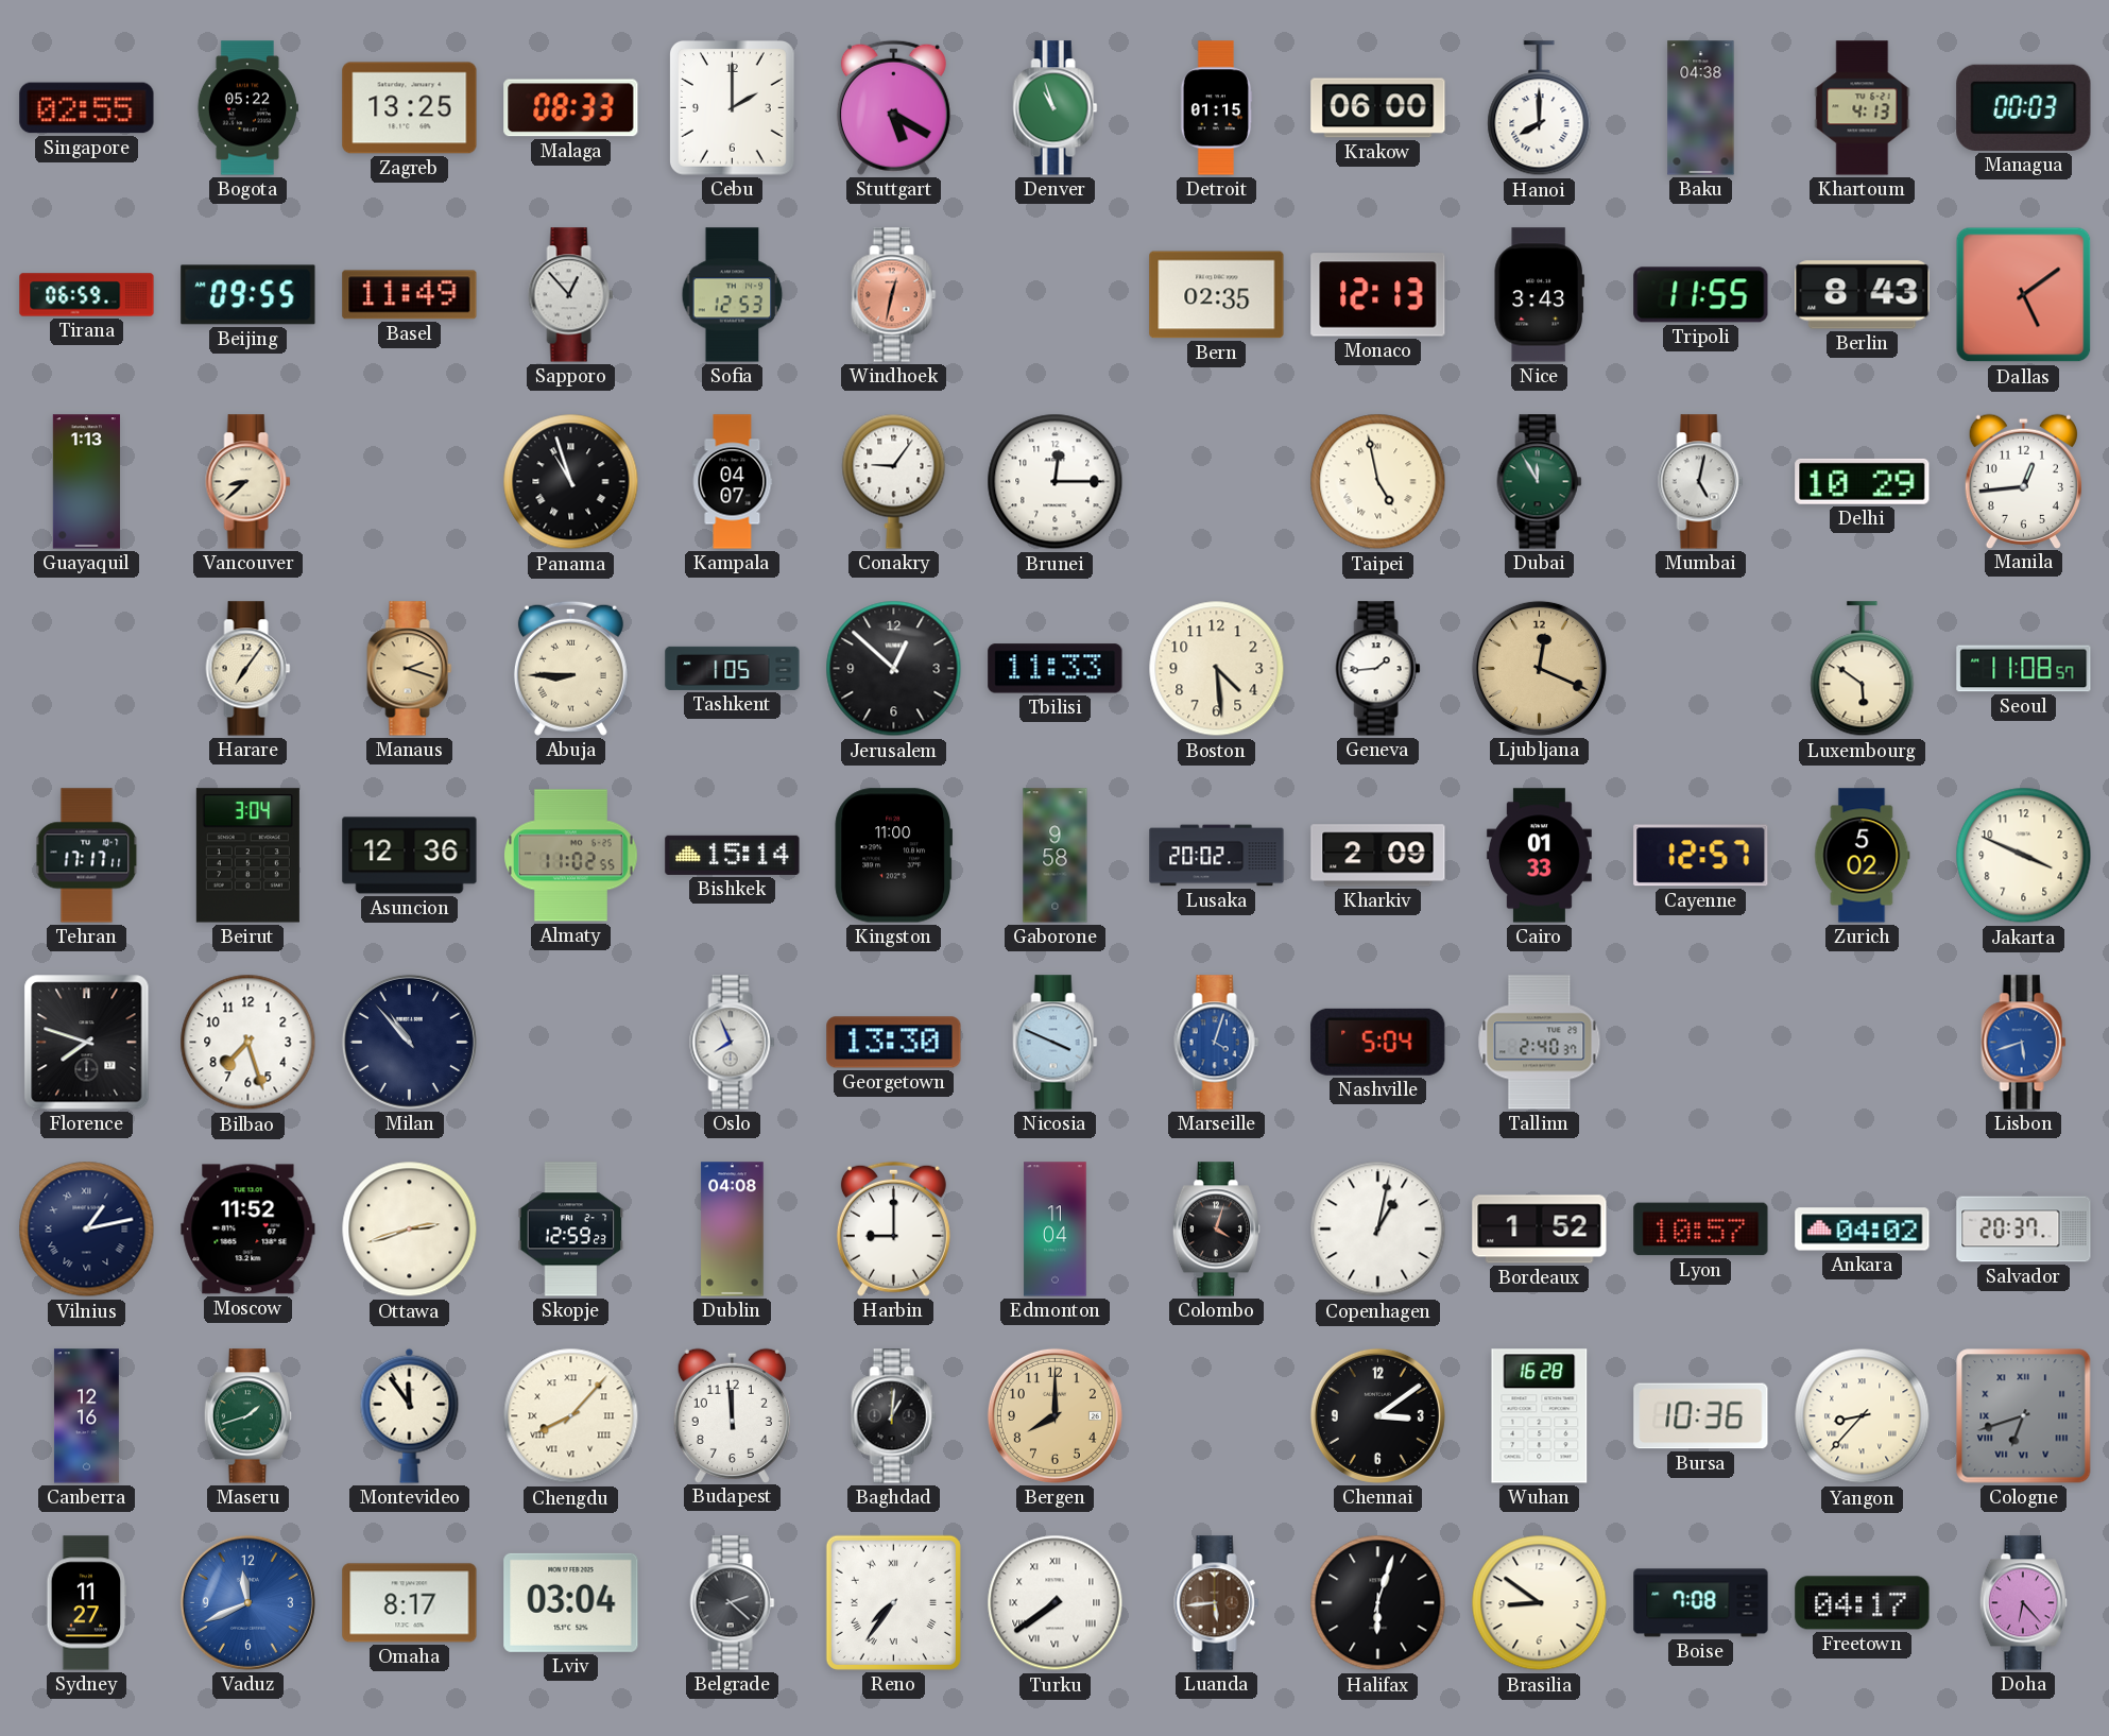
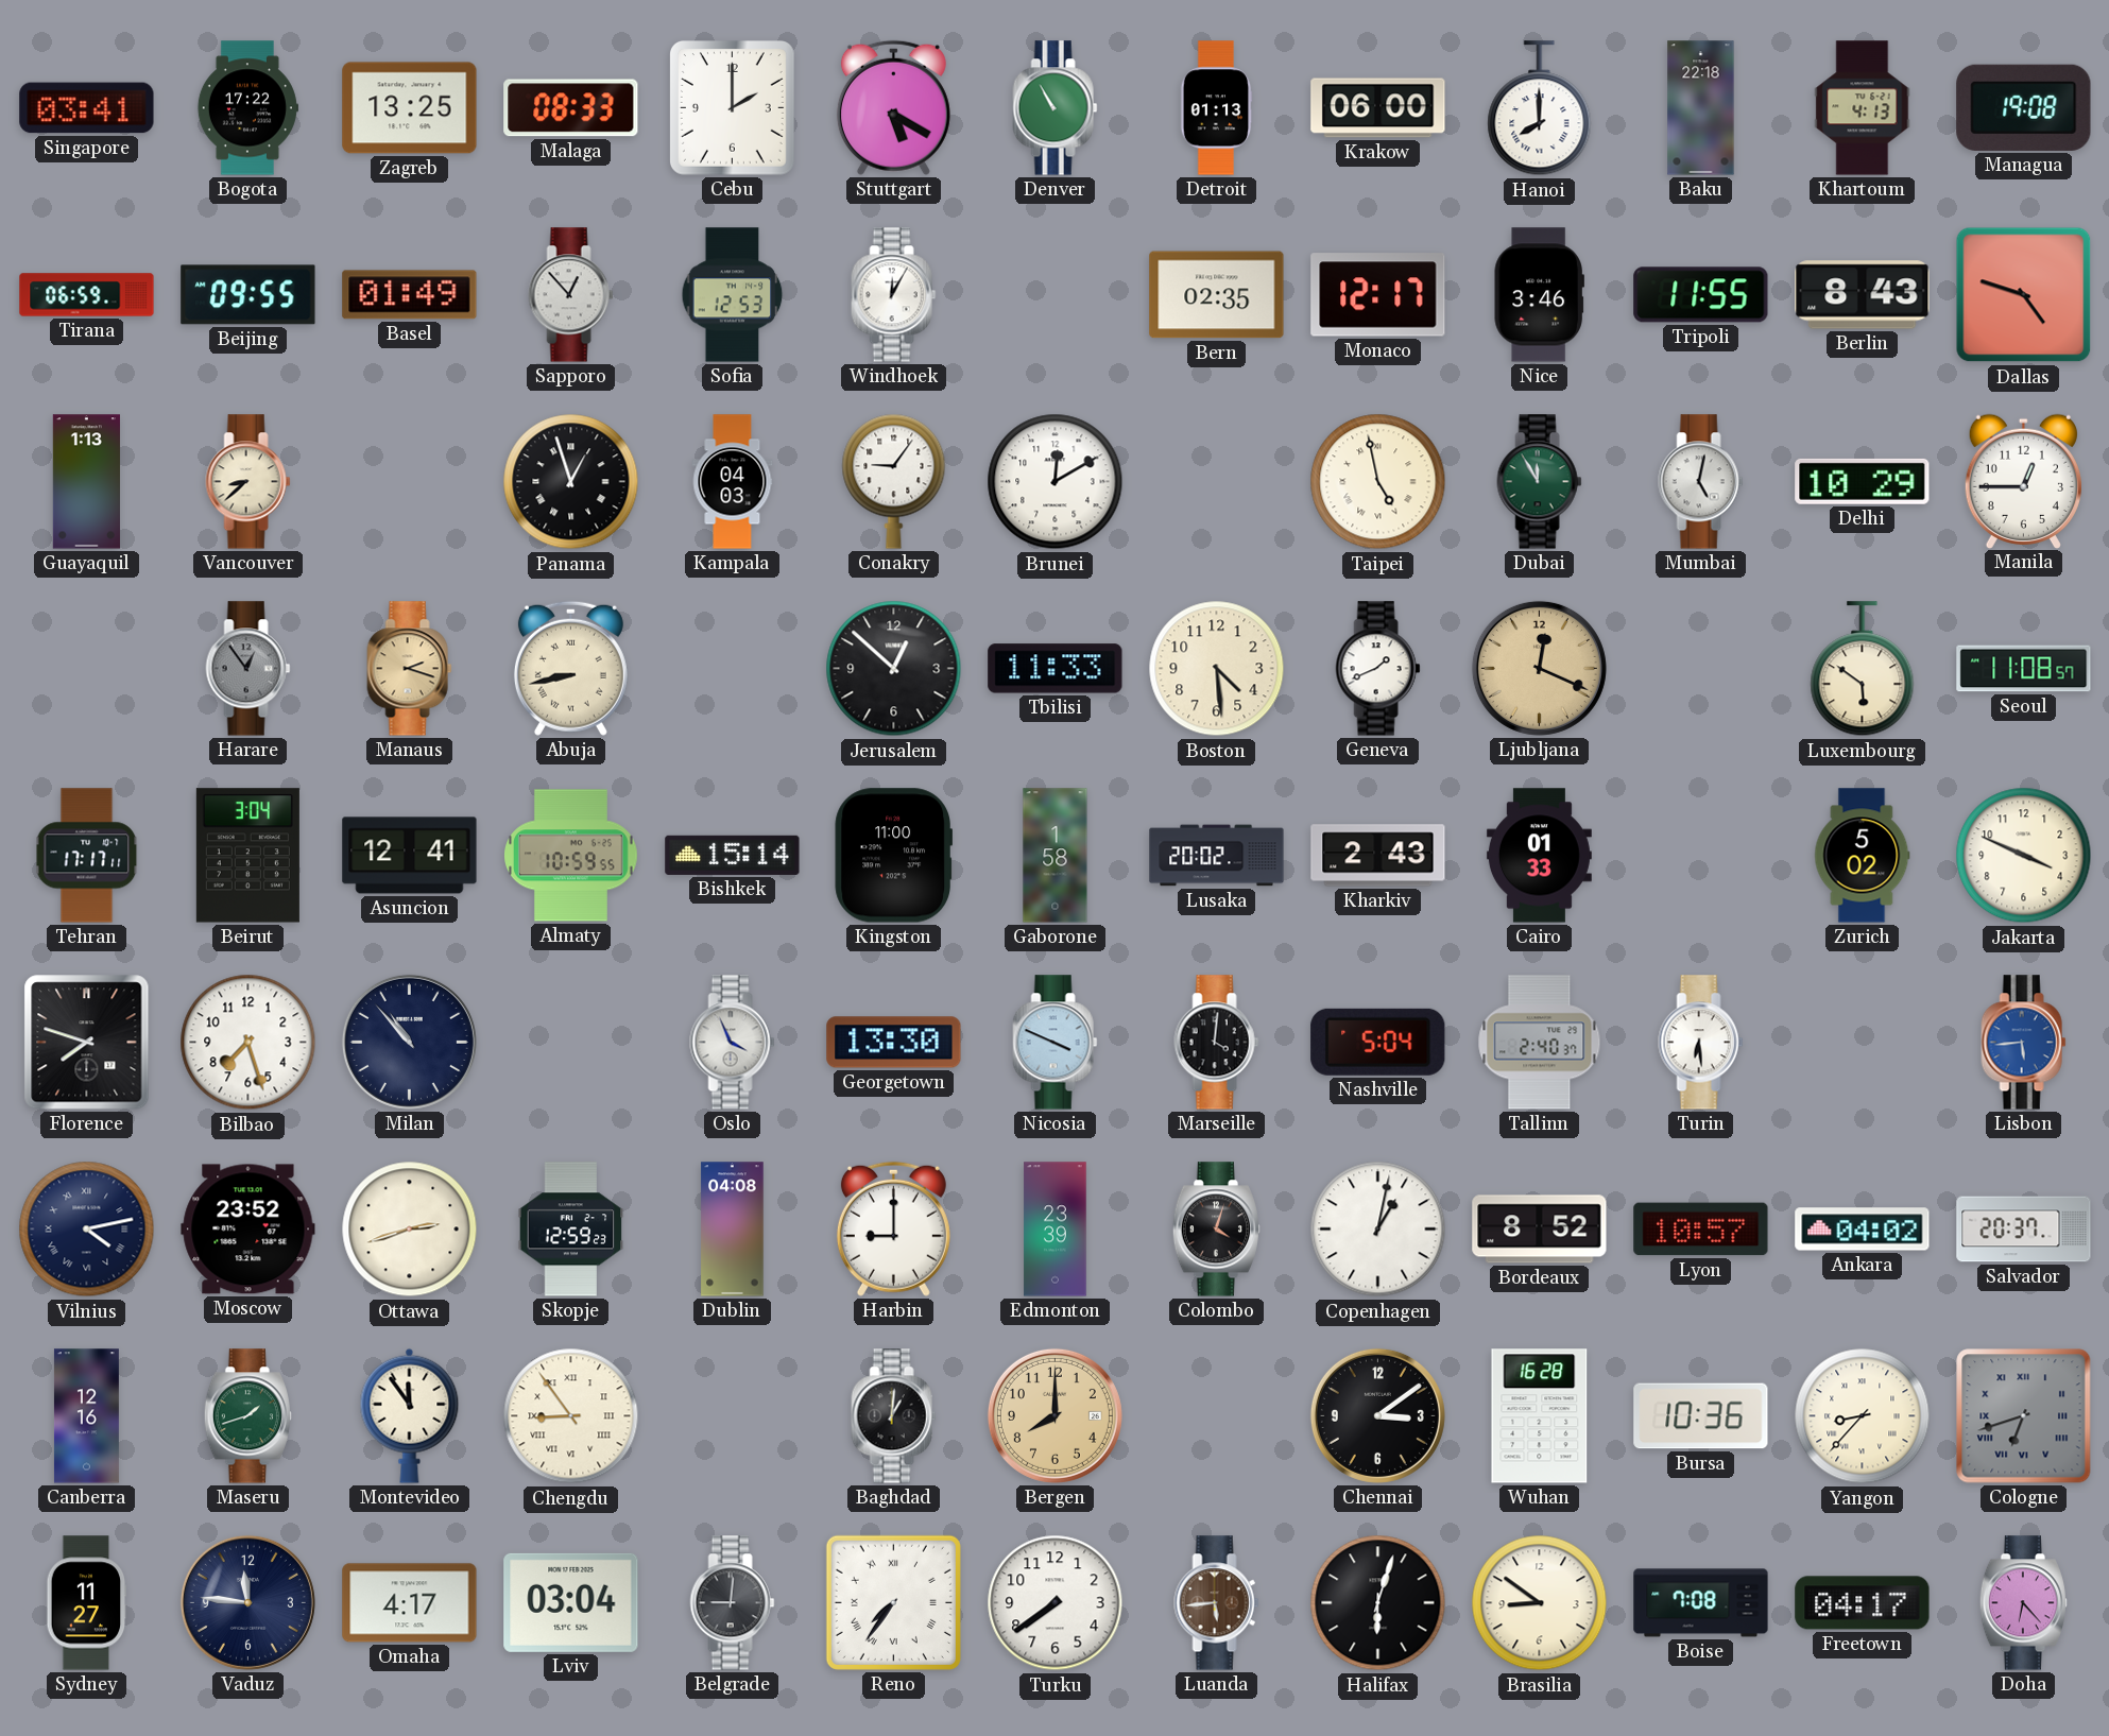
Singapore: 02:55 -> 03:41 (87, 108)
Bogota: 05:22 -> 17:22 (247, 108)
Denver: 10:57 -> 10:55 (1056, 108)
Detroit: 01:15 -> 01:13 (1216, 108)
Baku: 04:38 -> 22:18 (1701, 108)
Managua: 00:03 -> 19:08 (2024, 107)
Basel: 11:49 -> 01:49 (410, 295)
Windhoek: 12:32 -> 12:05 (894, 295)
Windhoek dial: salmon -> white (894, 295)
Monaco: 12:13 -> 12:17 (1378, 295)
Nice: 3:43 -> 3:46 (1539, 295)
Dallas: 5:09 -> 4:48 (2024, 295)
Panama: 10:57 -> 12:57 (571, 482)
Kampala: 04:07 -> 04:03 (733, 482)
Brunei: 12:15 -> 12:10 (1056, 482)
Manila: 12:44 -> 12:45 (2023, 481)
Harare: 7:06 -> 12:54 (248, 669)
Harare dial: cream -> grey (248, 669)
Abuja: 8:45 -> 8:43 (570, 668)
Tashkent: 1:05 -> none (733, 668)
Geneva: 1:44 -> 1:41 (1378, 669)
Asuncion: 12:36 -> 12:41 (410, 856)
Almaty: 11:02 -> 10:59 (571, 856)
Gaborone: 9:58 -> 1:58 (1056, 856)
Kharkiv: 2:09 -> 2:43 (1378, 856)
Cayenne: 12:57 -> none (1701, 856)
Oslo: 7:56 -> 3:56 (733, 1043)
Marseille: 4:03 -> 4:01 (1217, 1043)
Marseille dial: blue -> black (1217, 1043)
Turin: none -> 6:29 (1701, 1043)
Lisbon: 5:42 -> 5:44 (2024, 1043)
Vilnius: 1:13 -> 4:13 (87, 1230)
Moscow: 11:52 -> 23:52 (248, 1230)
Edmonton: 11:04 -> 23:39 (1056, 1230)
Bordeaux: 1:52 -> 8:52 (1540, 1230)
Chengdu: 8:07 -> 8:54 (571, 1416)
Budapest: 11:59 -> none (732, 1415)
Vaduz: 11:41 -> 11:46 (247, 1602)
Vaduz dial: blue -> navy (247, 1602)
Omaha: 8:17 -> 4:17 (410, 1603)
Belgrade: 2:22 -> 9:01 (733, 1603)
Turku numerals: Roman -> Arabic (1056, 1603)
